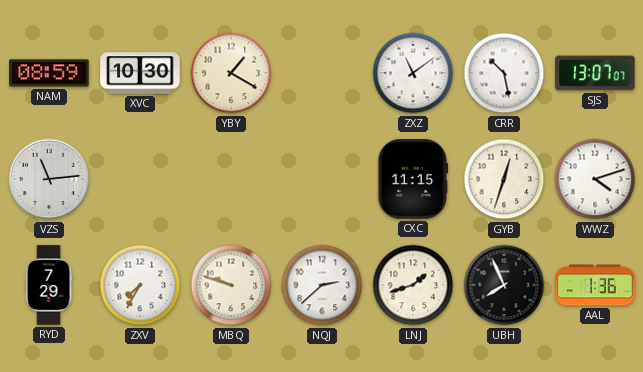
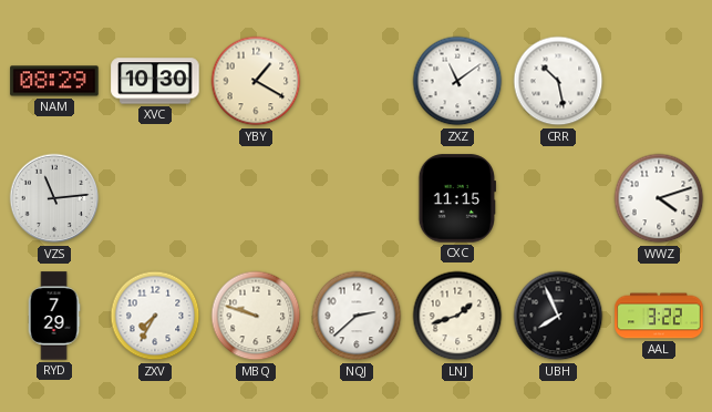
NAM: 08:59 -> 08:29 (54, 81)
SJS: 13:07 -> none (595, 73)
GYB: 12:33 -> none (504, 179)
AAL: 1:36 -> 3:22 (659, 316)
